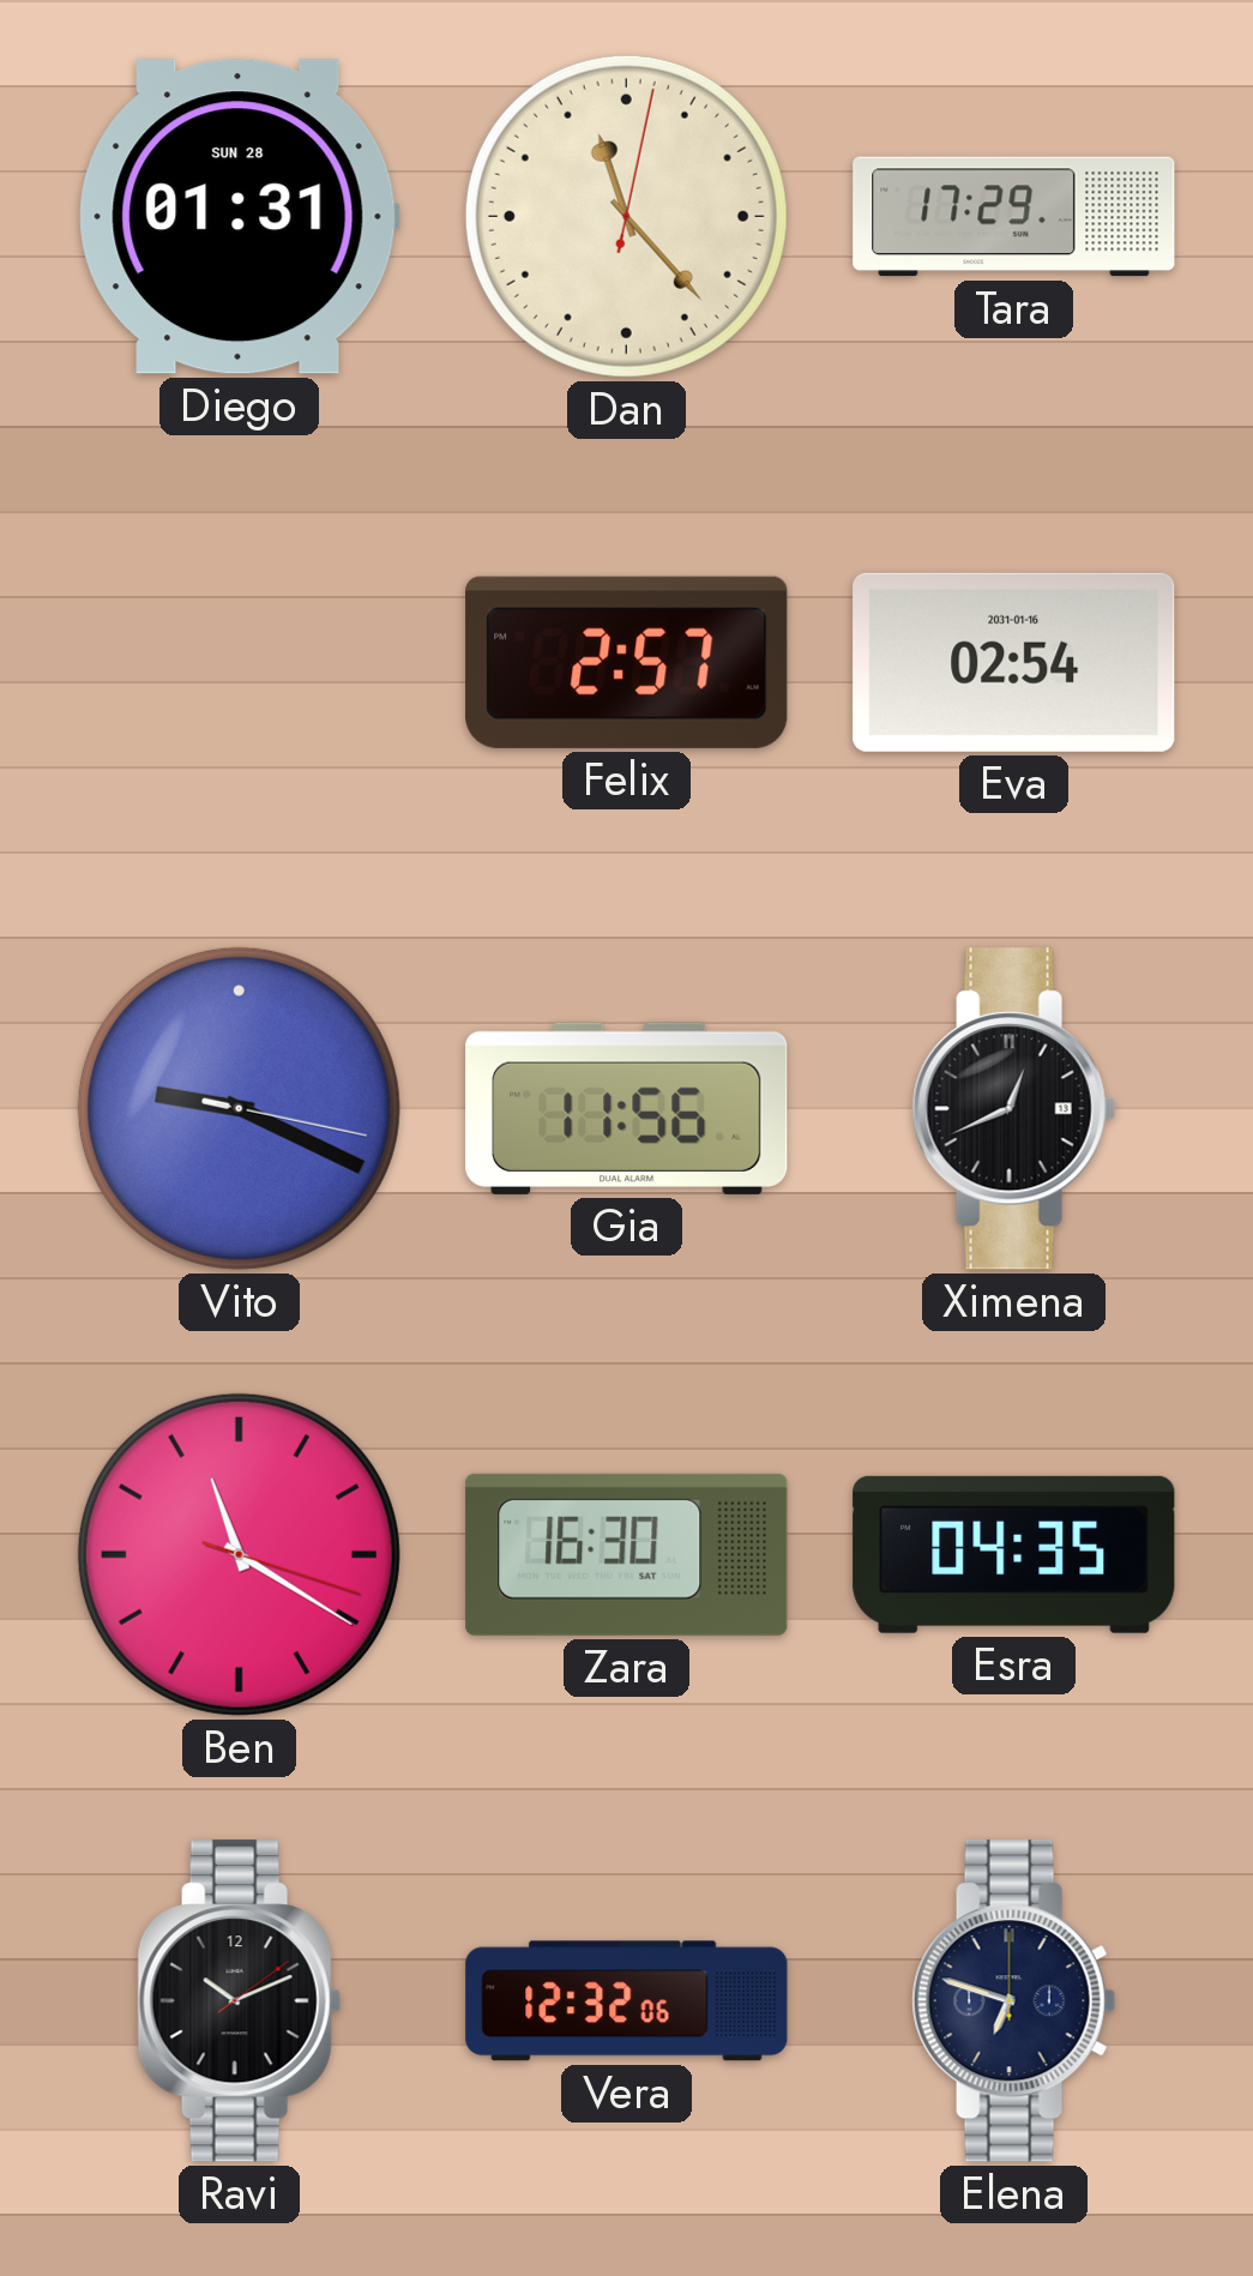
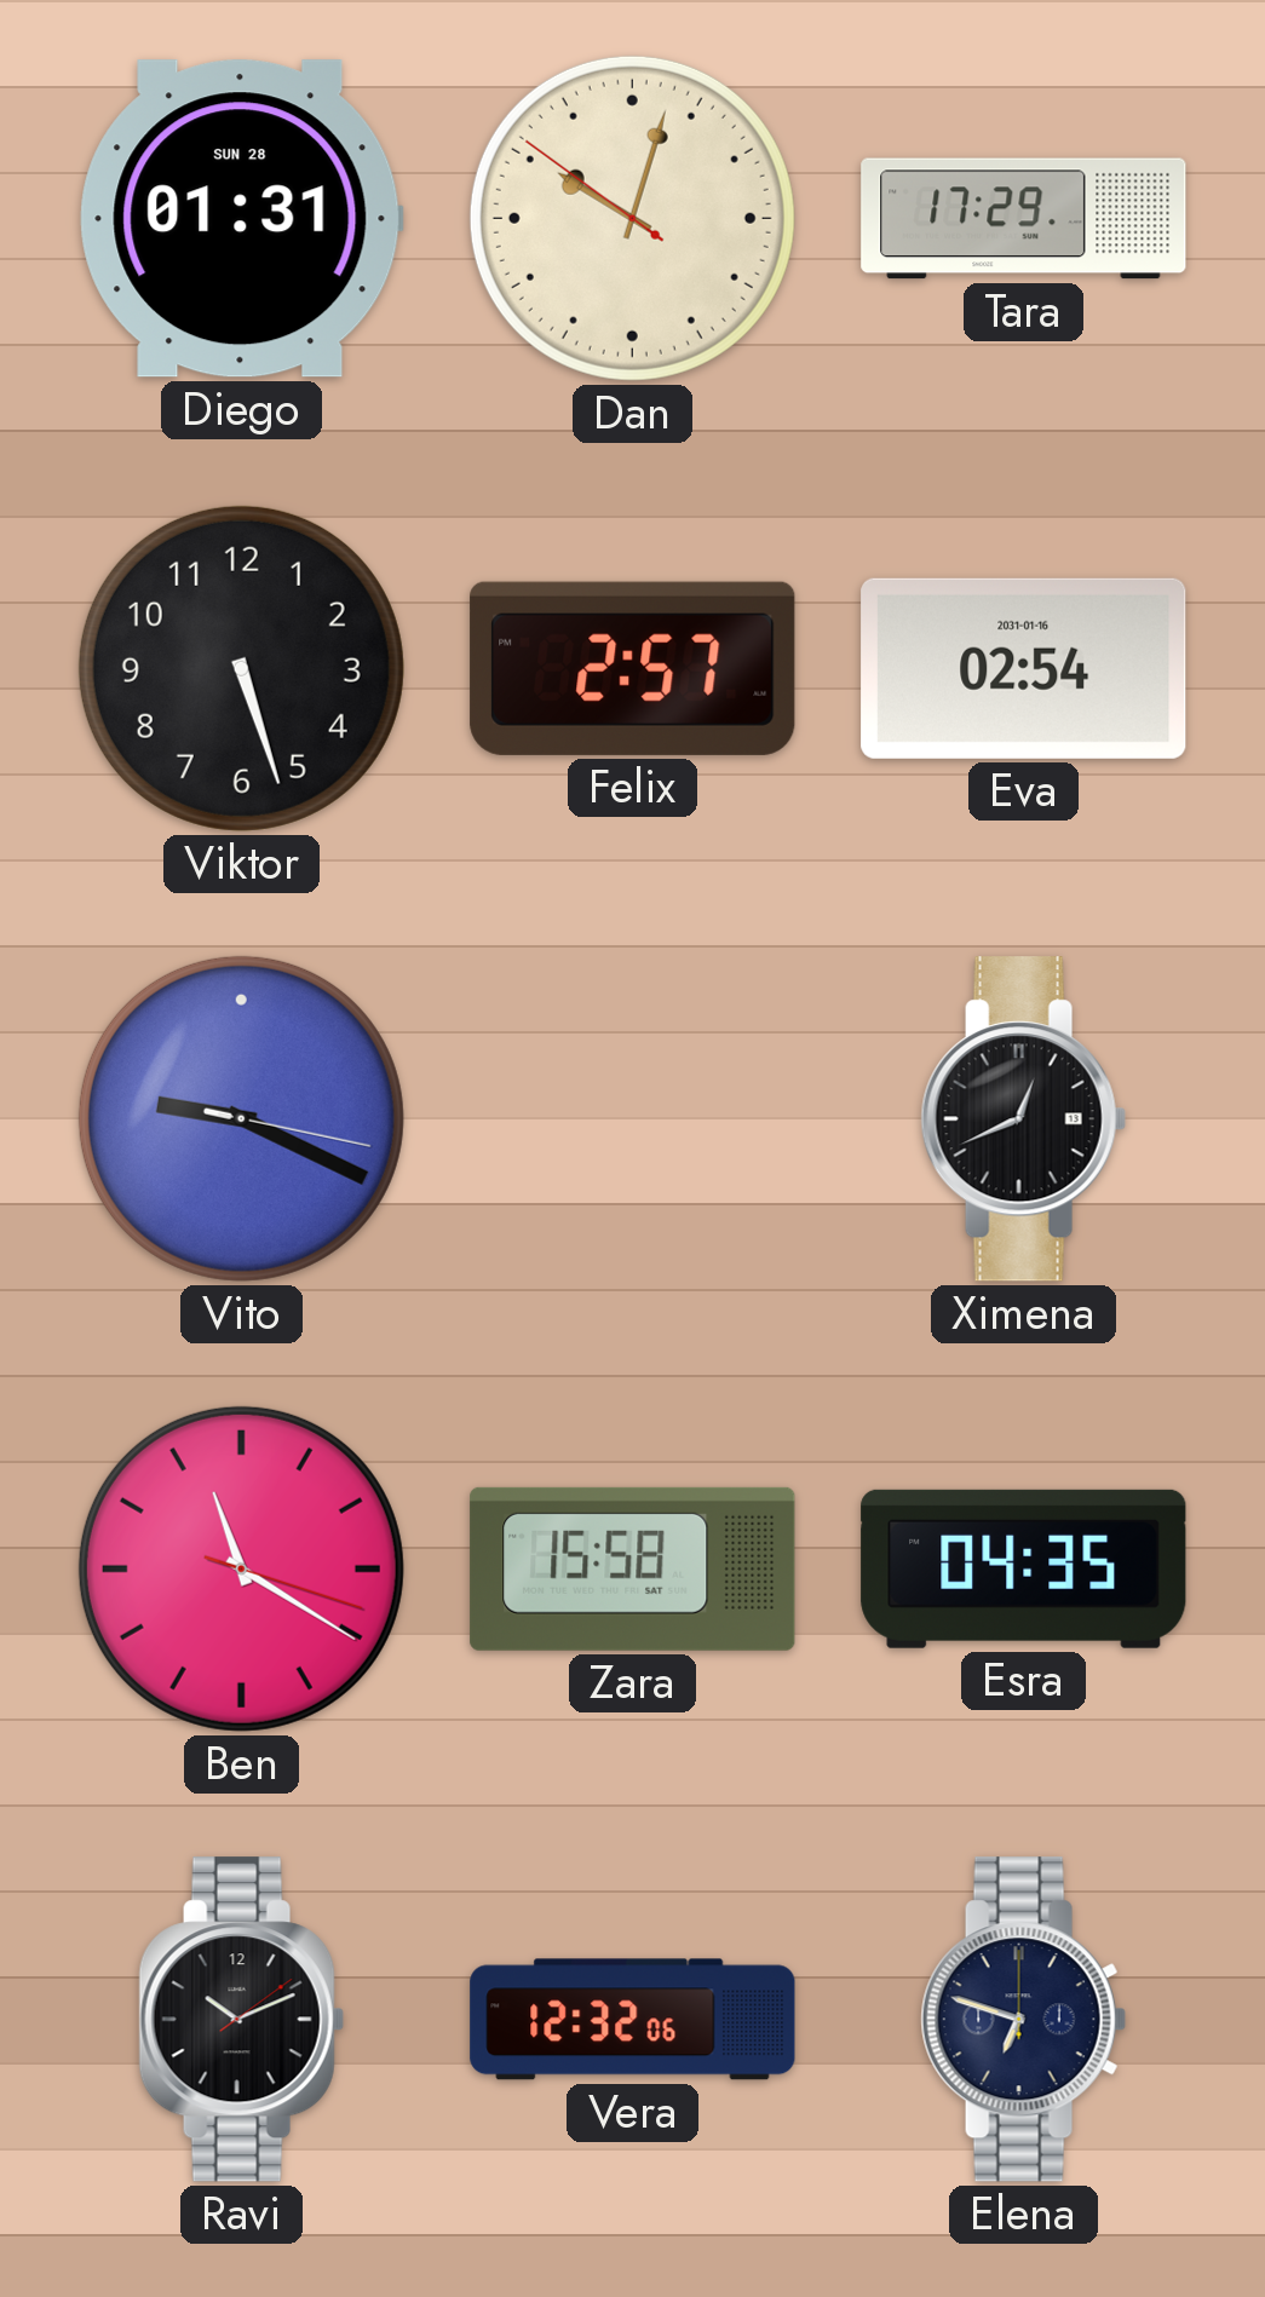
Dan: 11:23 -> 10:02 (632, 218)
Viktor: none -> 5:27 (241, 668)
Gia: 11:56 -> none (627, 1108)
Zara: 16:30 -> 15:58 (633, 1568)
